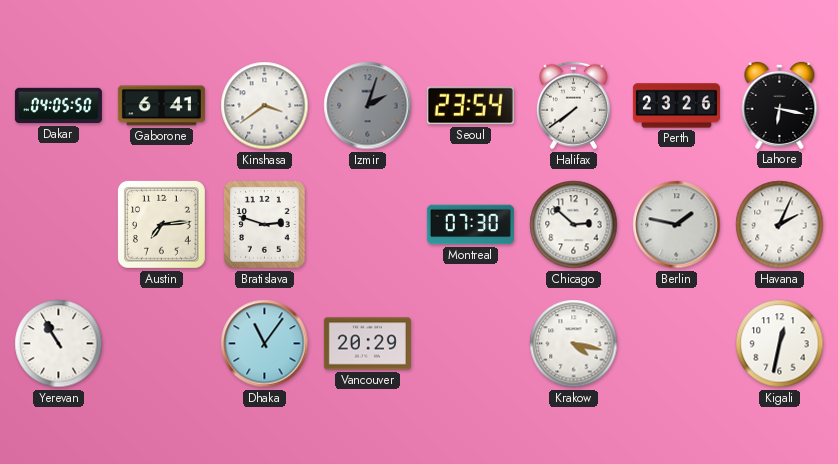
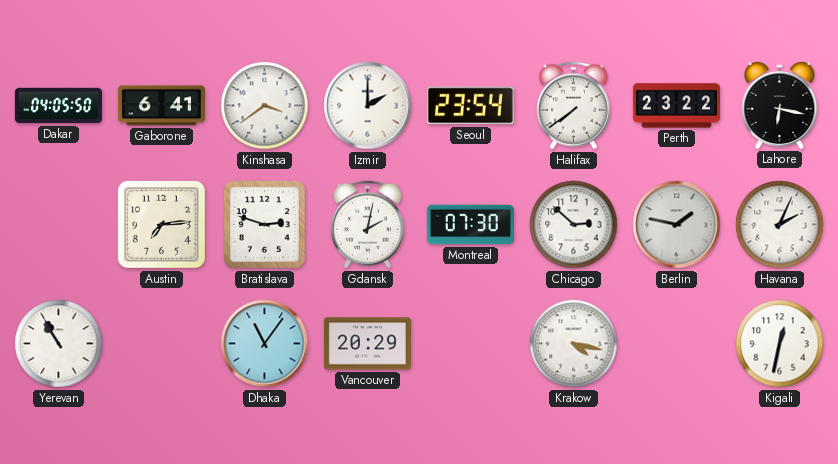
Izmir: 2:03 -> 2:00 (368, 106)
Izmir dial: grey -> white (368, 106)
Perth: 23:26 -> 23:22 (676, 106)
Gdansk: none -> 2:02 (367, 225)
